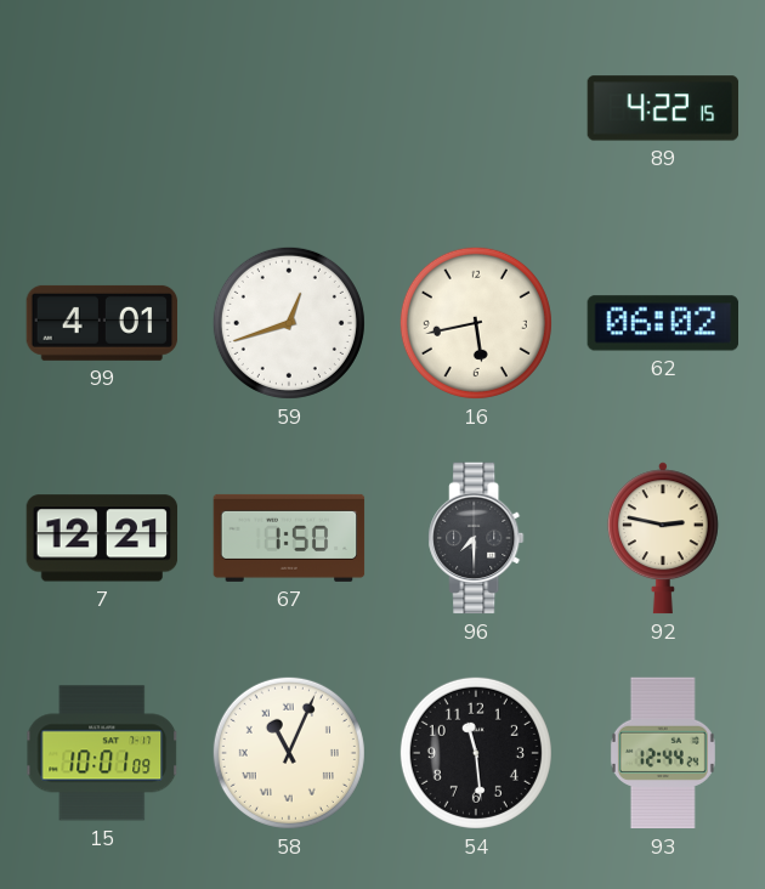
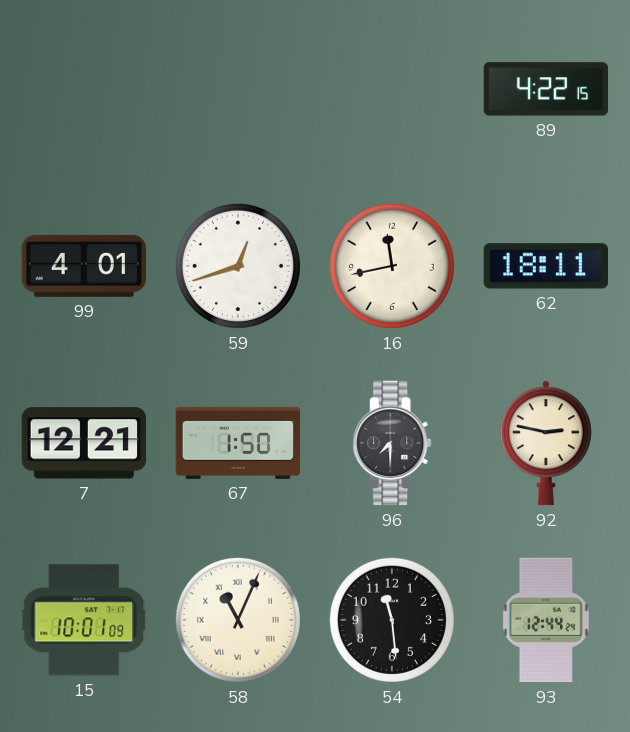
16: 5:43 -> 11:43 (392, 266)
62: 06:02 -> 18:11 (546, 266)
